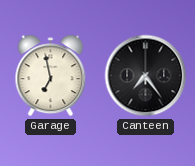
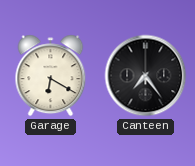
Garage: 6:58 -> 6:20 (51, 76)
